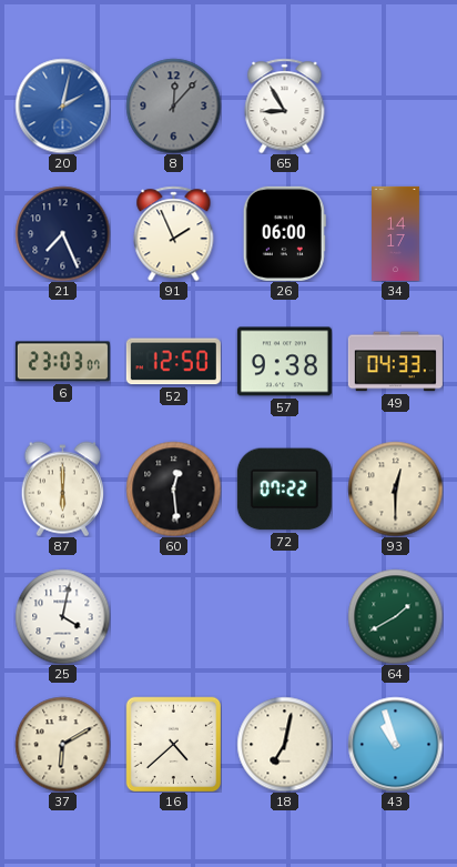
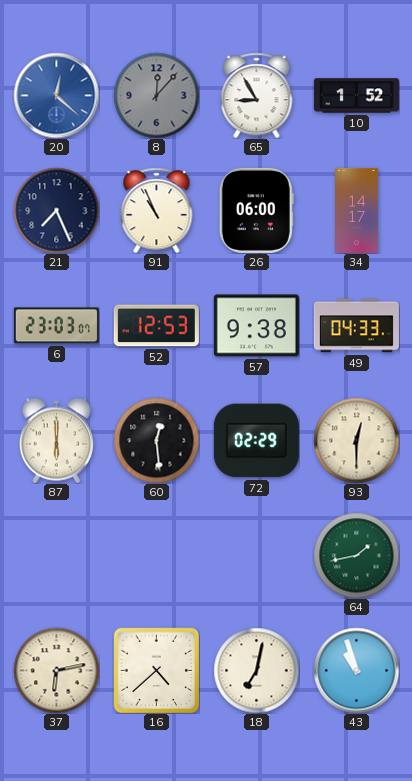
20: 2:02 -> 12:22 (56, 95)
10: none -> 1:52 (356, 96)
91: 1:56 -> 10:56 (157, 210)
52: 12:50 -> 12:53 (156, 326)
72: 07:22 -> 02:29 (256, 441)
25: 4:02 -> none (62, 616)
64: 1:40 -> 1:43 (356, 555)
37: 6:10 -> 6:13 (56, 670)
